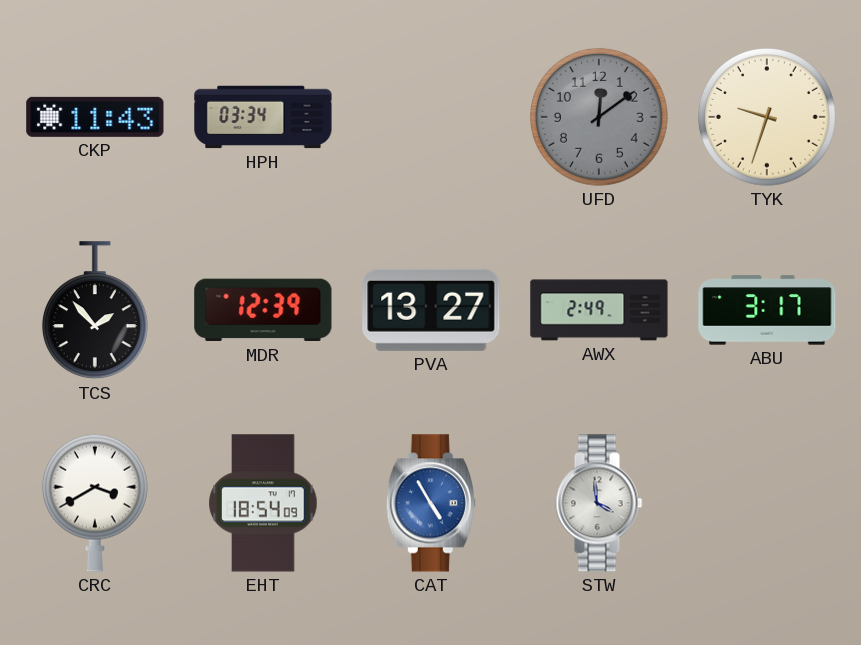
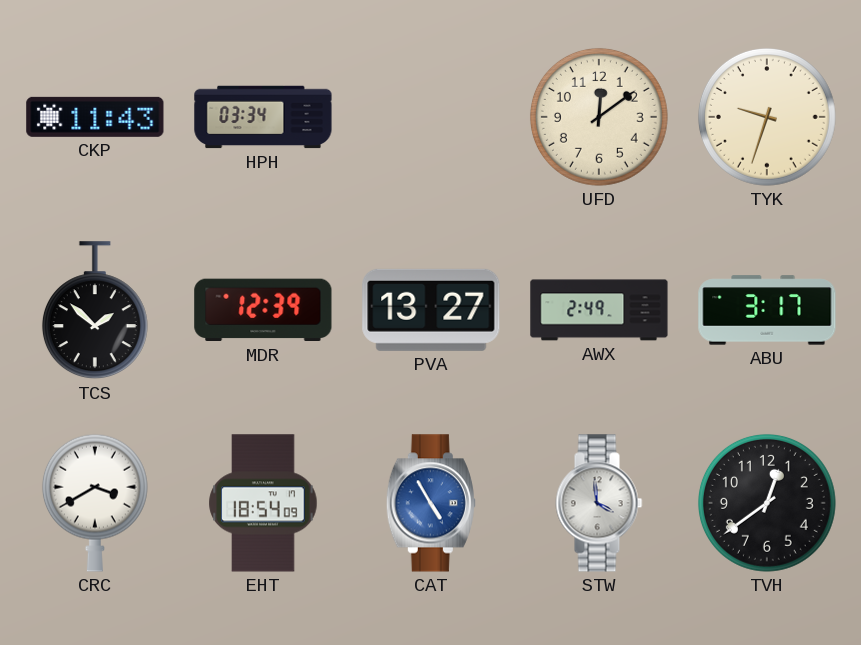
UFD dial: grey -> cream (599, 117)
TCS: 1:53 -> 1:52 (95, 311)
TVH: none -> 12:39 (767, 503)
